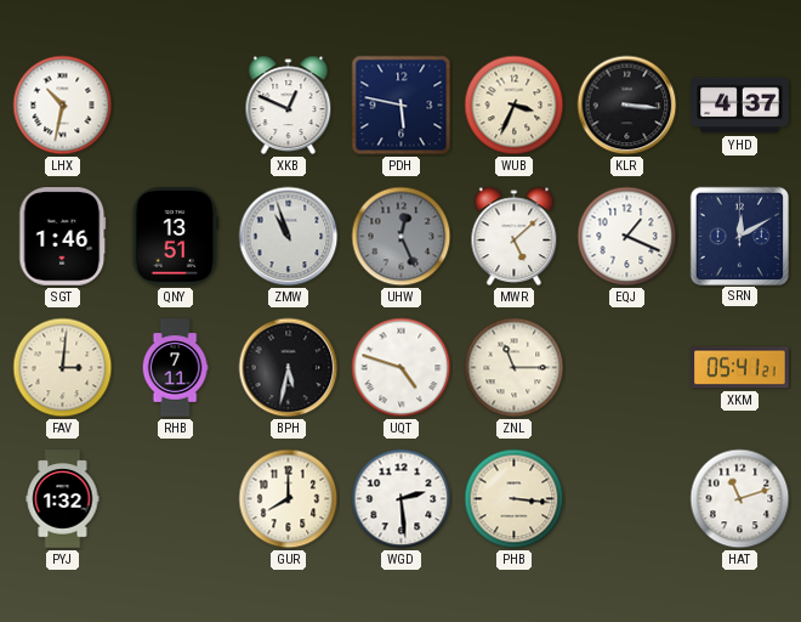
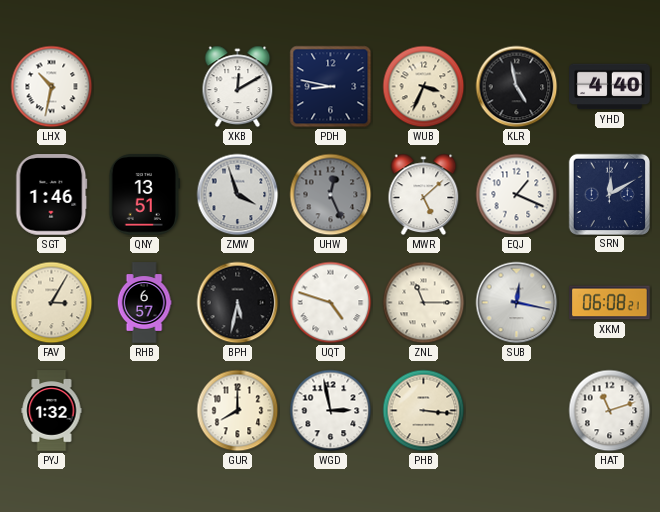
XKB: 12:49 -> 12:10 (238, 87)
PDH: 5:47 -> 8:47 (331, 87)
KLR: 3:16 -> 4:58 (517, 87)
YHD: 4:37 -> 4:40 (610, 87)
ZMW: 10:57 -> 3:57 (238, 195)
FAV: 3:01 -> 3:05 (52, 303)
RHB: 7:11 -> 6:57 (144, 303)
SUB: none -> 12:17 (517, 303)
XKM: 05:41 -> 06:08 (610, 303)
WGD: 2:29 -> 2:58 (331, 411)
